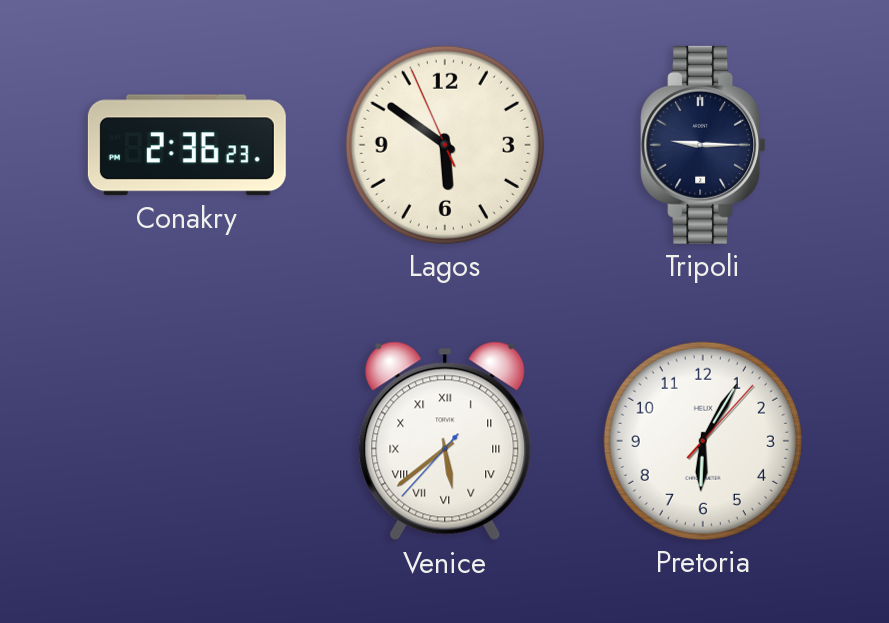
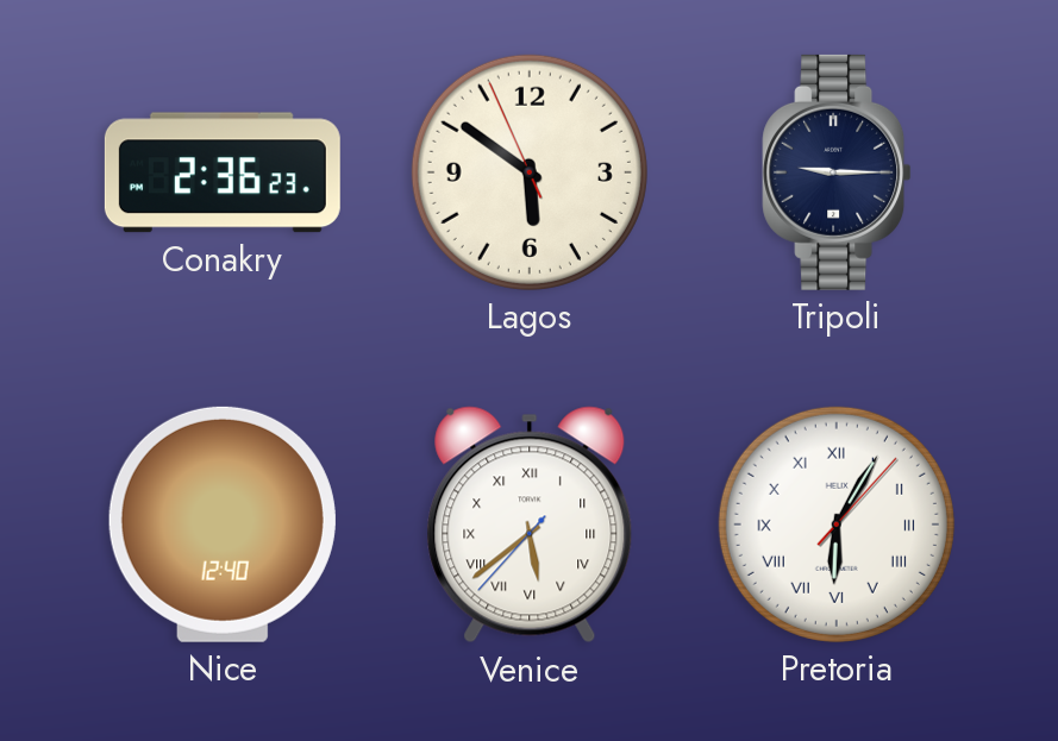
Nice: none -> 12:40 (223, 525)
Pretoria numerals: Arabic -> Roman (837, 525)
